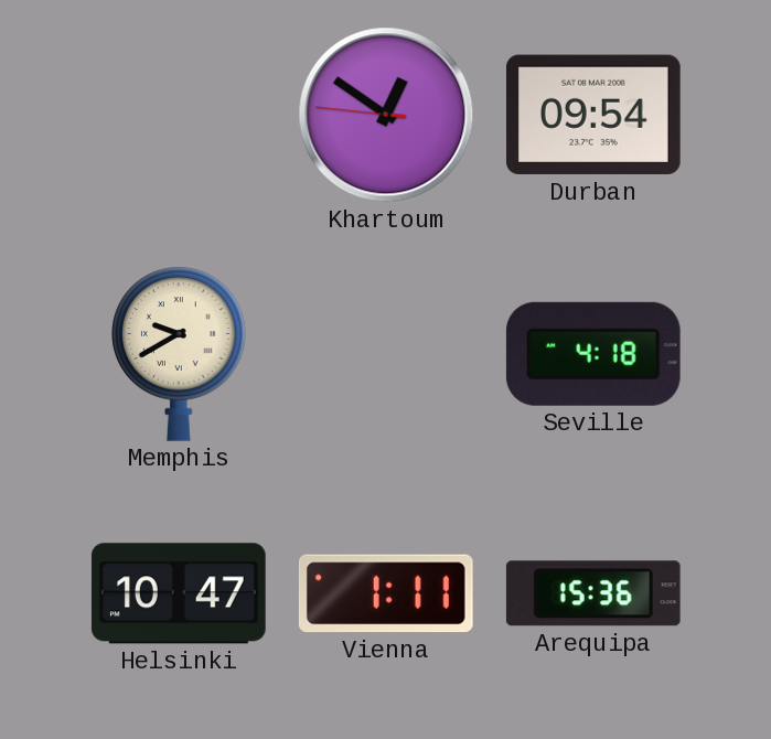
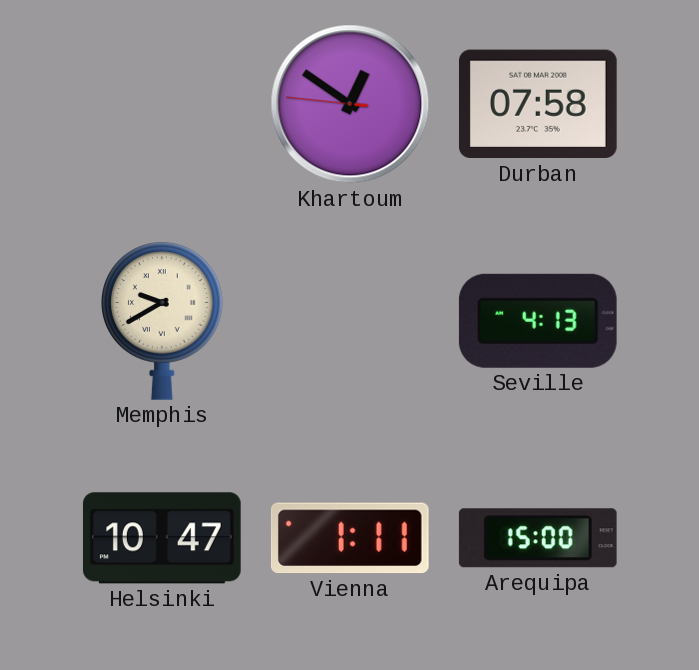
Durban: 09:54 -> 07:58 (538, 104)
Seville: 4:18 -> 4:13 (538, 321)
Arequipa: 15:36 -> 15:00 (538, 538)
